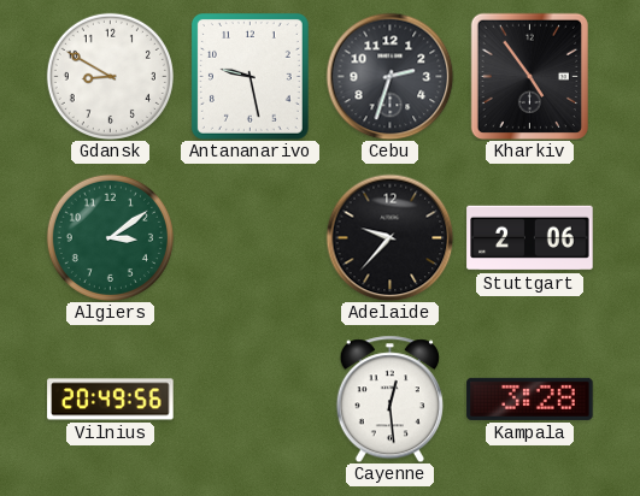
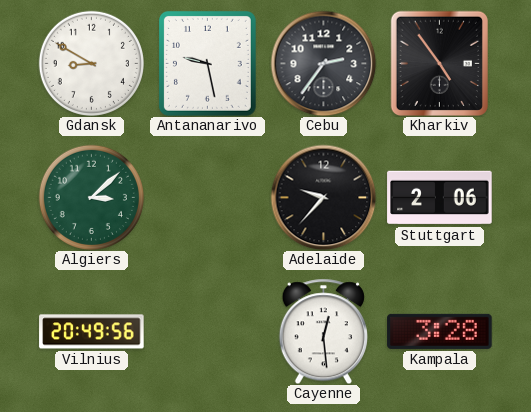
Cebu: 2:33 -> 2:36 (323, 63)
Algiers: 3:09 -> 3:08 (91, 197)
